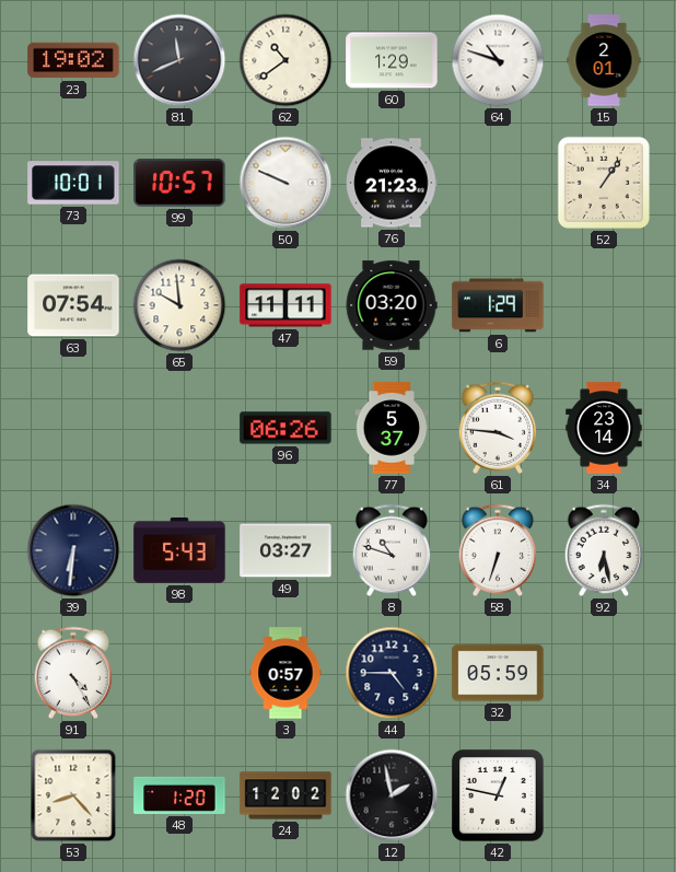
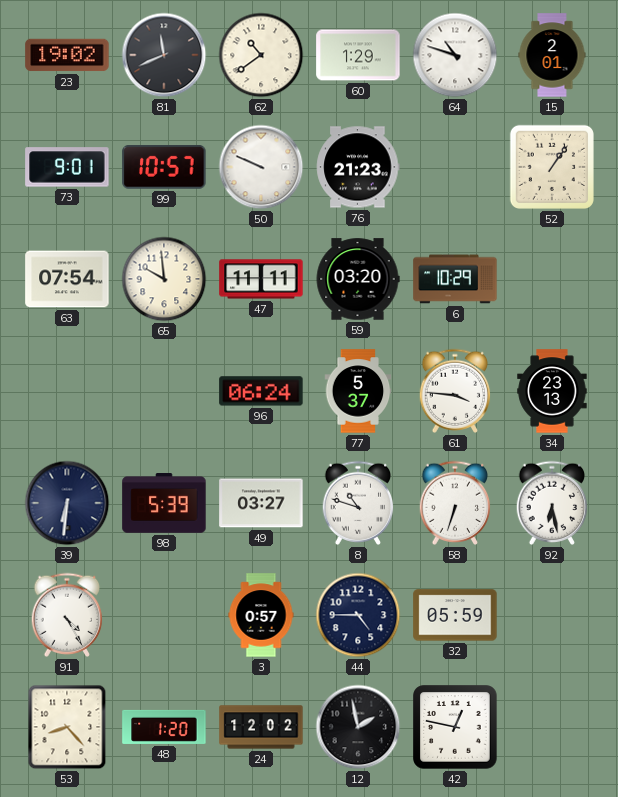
73: 10:01 -> 9:01 (67, 167)
6: 1:29 -> 10:29 (455, 279)
96: 06:26 -> 06:24 (261, 391)
34: 23:14 -> 23:13 (552, 391)
98: 5:43 -> 5:39 (164, 504)
